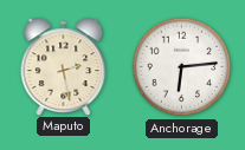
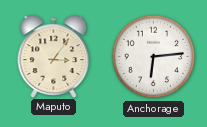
Maputo: 2:28 -> 3:06 (54, 56)
